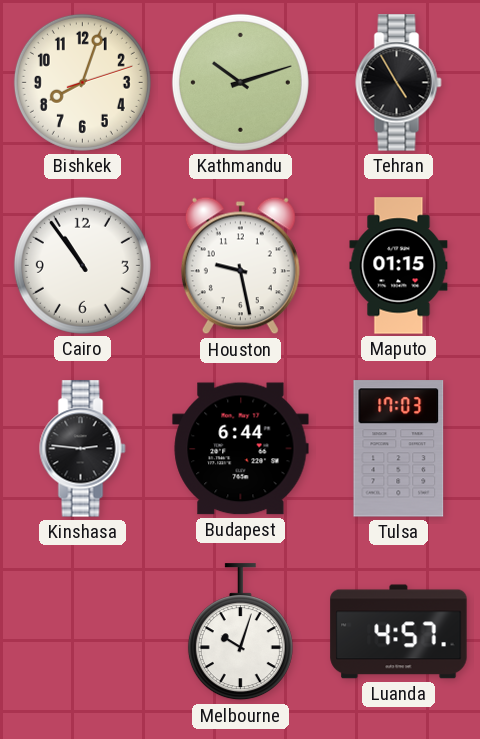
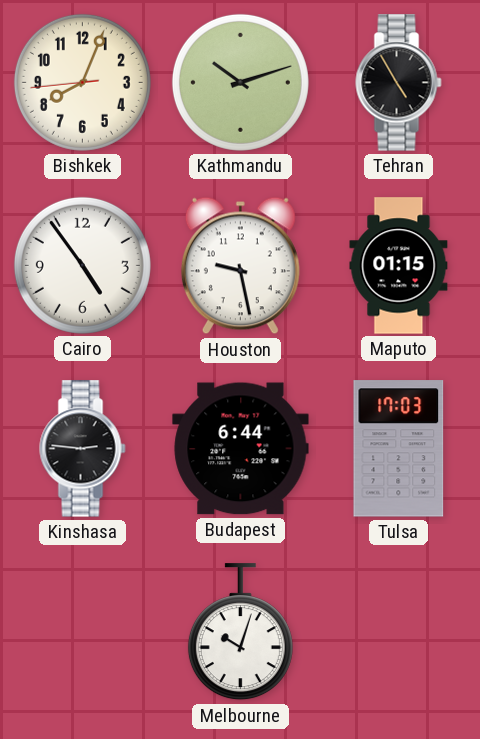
Bishkek: 8:03:12 -> 8:03:44 (82, 82)
Cairo: 10:54 -> 4:54 (82, 265)
Luanda: 4:57 -> none (399, 632)
